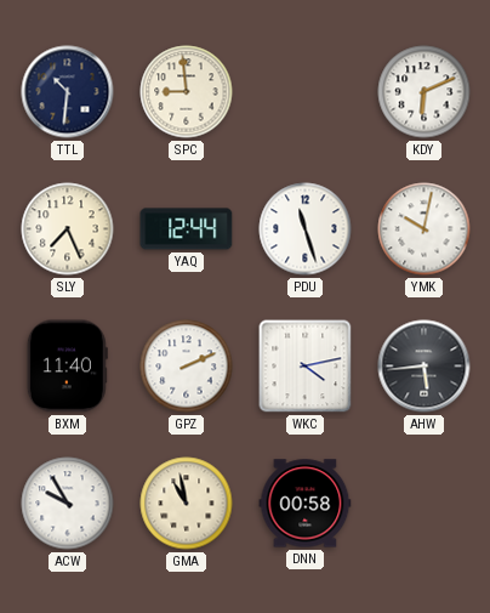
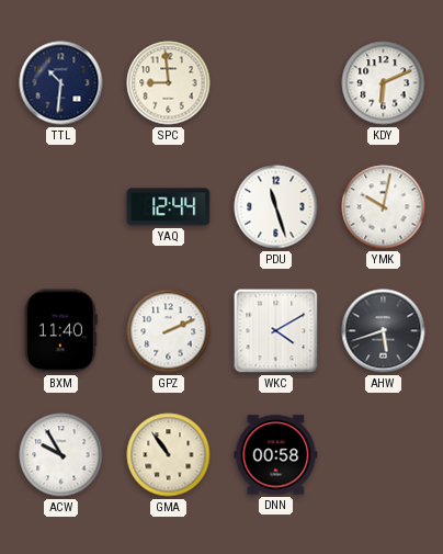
SLY: 7:26 -> none (68, 229)
WKC: 4:13 -> 4:10 (276, 331)
AHW: 5:44 -> 5:42 (384, 331)
GMA: 10:58 -> 10:54 (169, 455)
